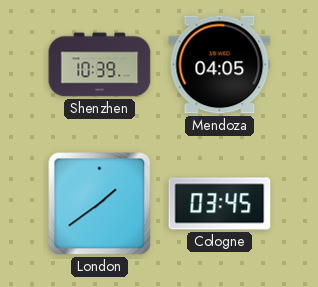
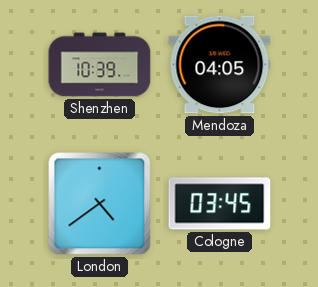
London: 1:39 -> 4:39 (100, 204)
